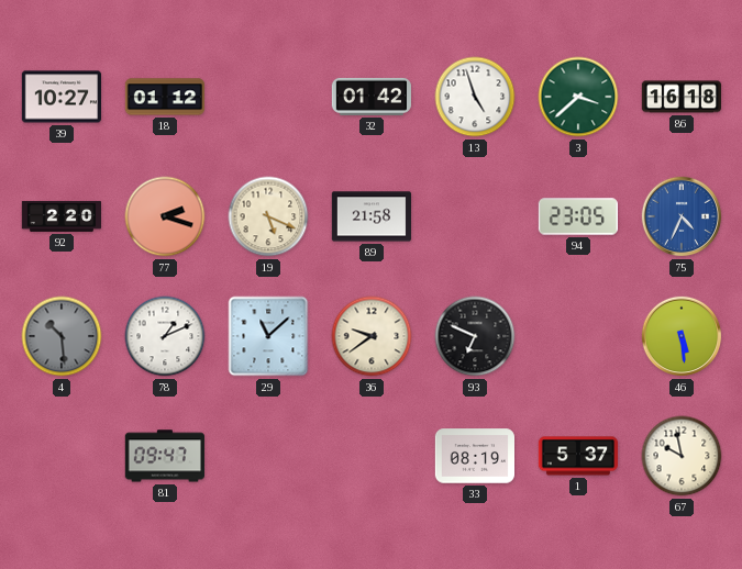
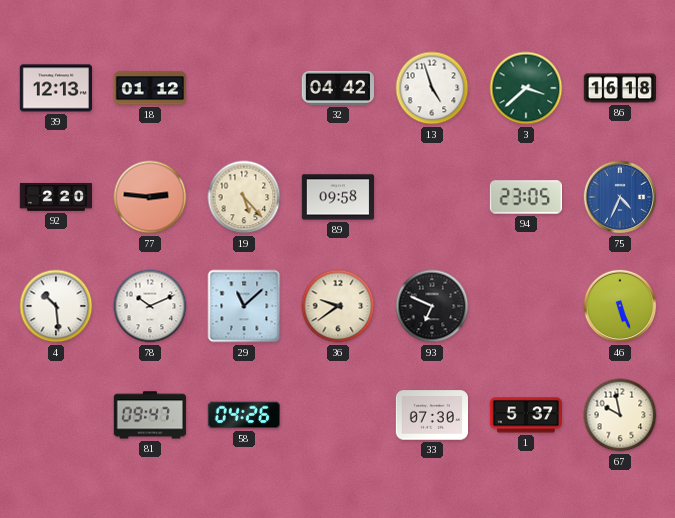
39: 10:27 -> 12:13 (55, 88)
32: 01:42 -> 04:42 (338, 88)
77: 2:18 -> 2:46 (150, 197)
19: 5:19 -> 5:23 (244, 197)
89: 21:58 -> 09:58 (337, 197)
4 dial: grey -> white (56, 306)
78: 1:11 -> 10:11 (150, 306)
46: 5:29 -> 5:26 (620, 306)
58: none -> 04:26 (244, 415)
33: 08:19 -> 07:30 (431, 415)
